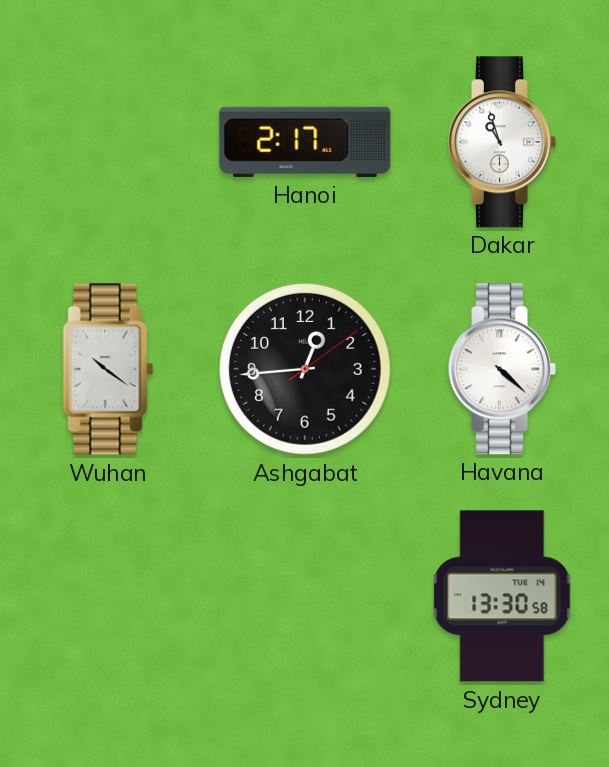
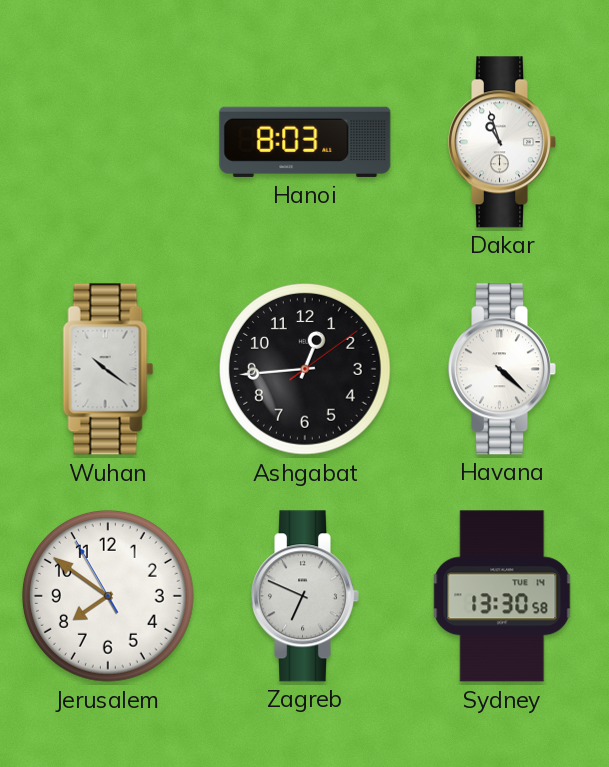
Hanoi: 2:17 -> 8:03 (305, 142)
Jerusalem: none -> 7:50 (109, 597)
Zagreb: none -> 6:49 (305, 596)
